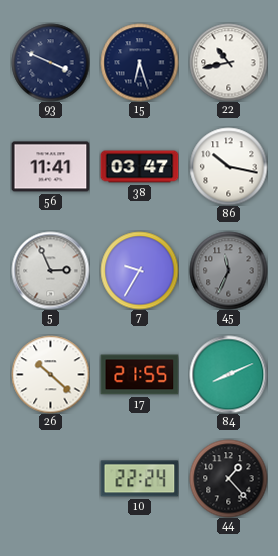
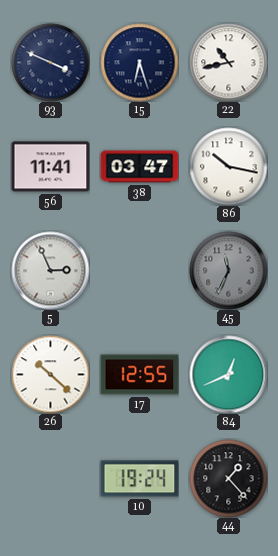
7: 9:35 -> none (139, 270)
17: 21:55 -> 12:55 (139, 375)
84: 8:11 -> 12:41 (228, 374)
10: 22:24 -> 19:24 (139, 479)
